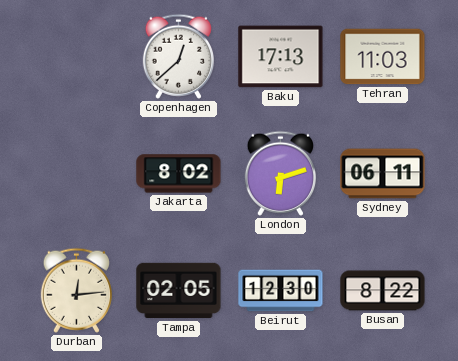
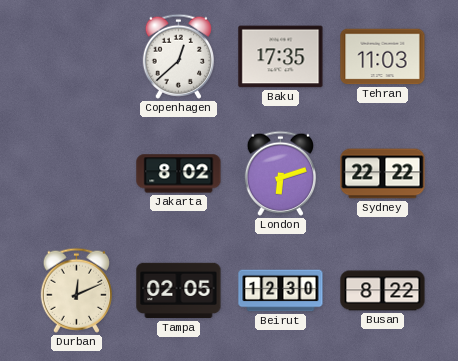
Baku: 17:13 -> 17:35 (281, 57)
Sydney: 06:11 -> 22:22 (383, 174)
Durban: 12:14 -> 12:11 (76, 290)
